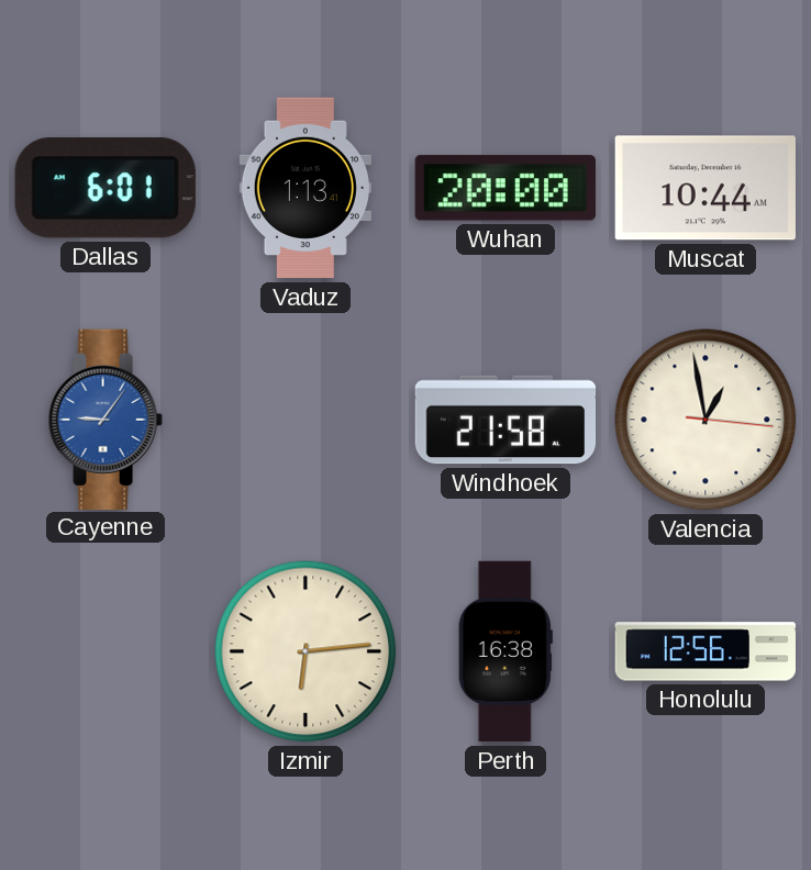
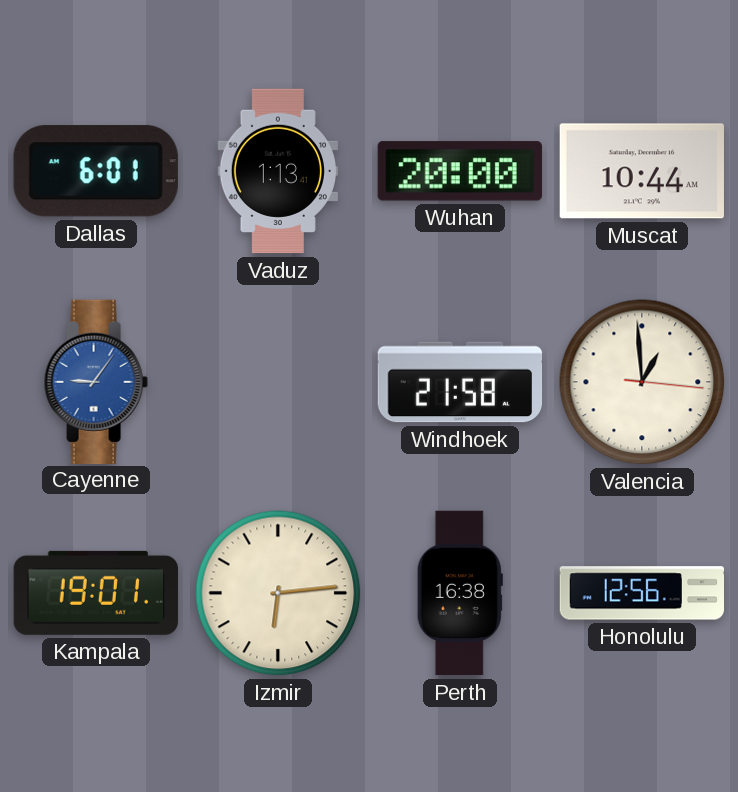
Valencia: 12:58 -> 12:59 (642, 382)
Kampala: none -> 19:01 (95, 593)
